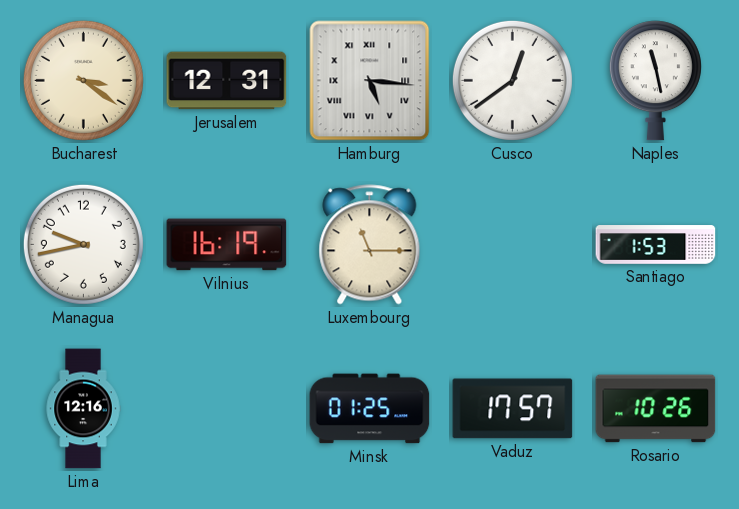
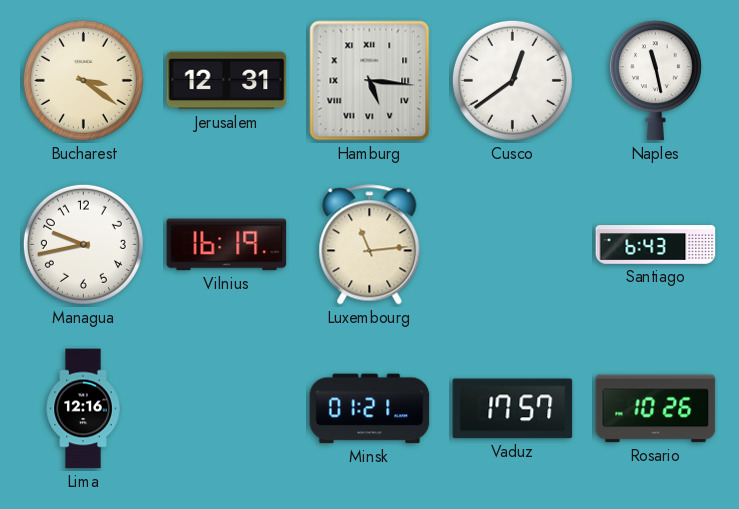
Luxembourg: 11:15 -> 11:14 (370, 245)
Santiago: 1:53 -> 6:43 (656, 245)
Minsk: 01:25 -> 01:21 (370, 409)
